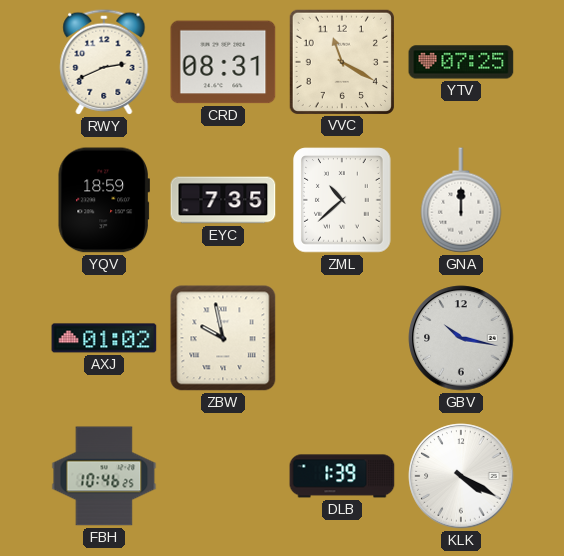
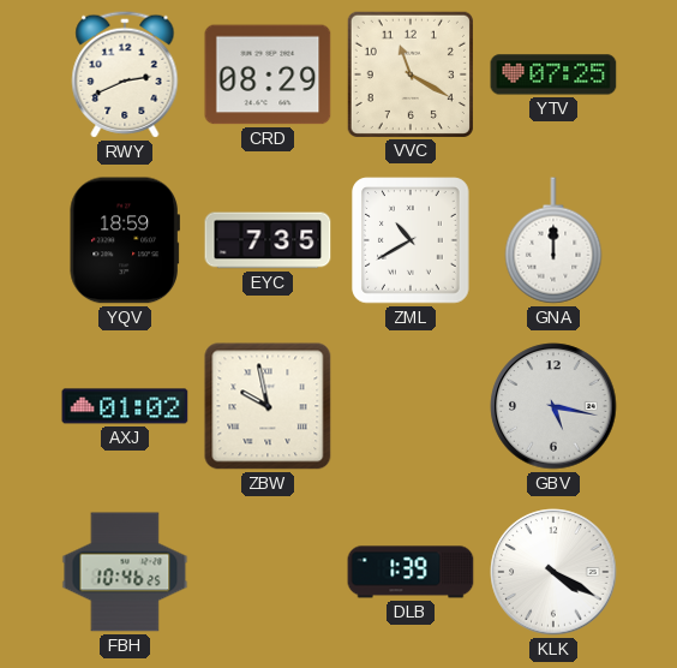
CRD: 08:31 -> 08:29 (268, 74)
ZML: 10:38 -> 10:40 (411, 240)
GBV: 10:17 -> 5:17 (553, 406)
